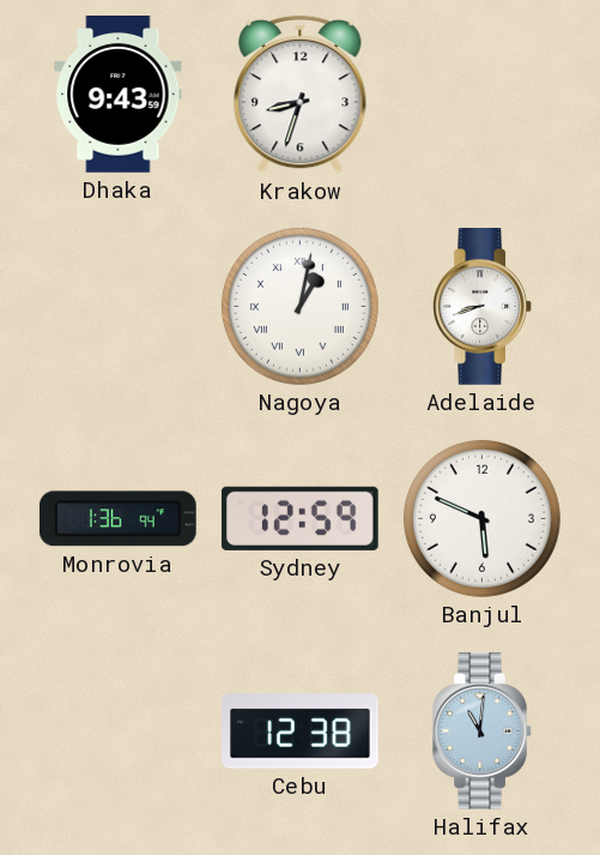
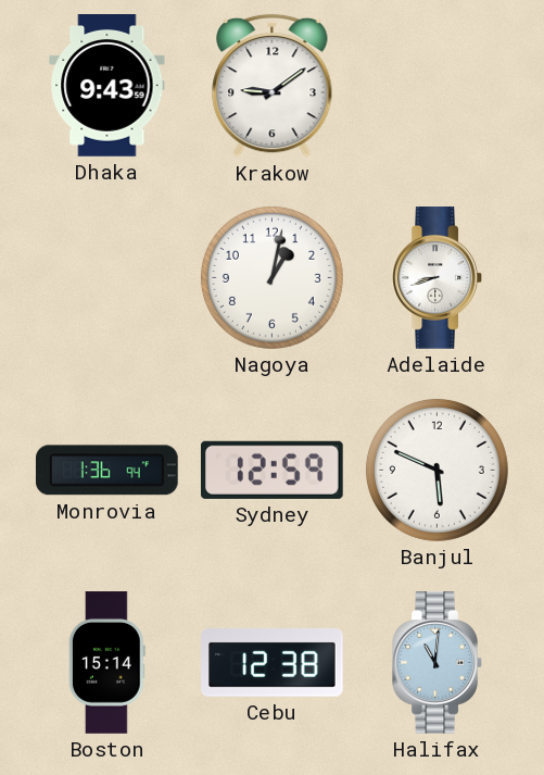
Krakow: 8:33 -> 9:09 (273, 86)
Nagoya numerals: Roman -> Arabic (271, 277)
Boston: none -> 15:14 (106, 663)
